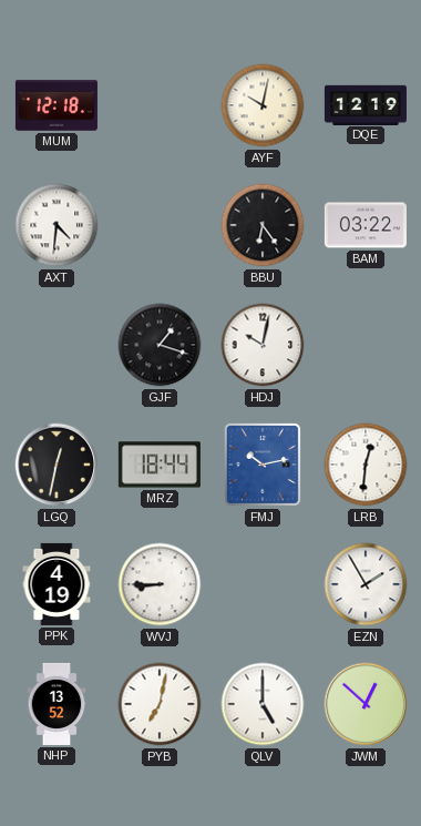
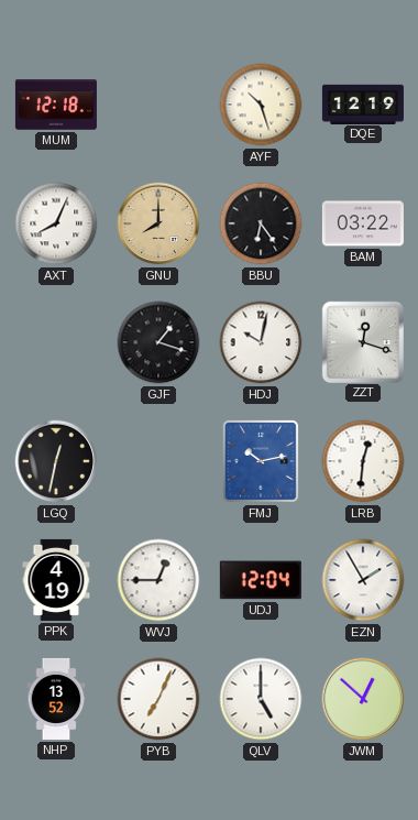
AYF: 10:02 -> 10:27 (261, 105)
AXT: 4:31 -> 8:04 (56, 223)
GNU: none -> 8:00 (158, 223)
ZZT: none -> 12:18 (362, 341)
MRZ: 18:44 -> none (160, 465)
WVJ: 8:45 -> 12:45 (158, 580)
UDJ: none -> 12:04 (261, 580)
PYB: 7:02 -> 7:04 (158, 699)
